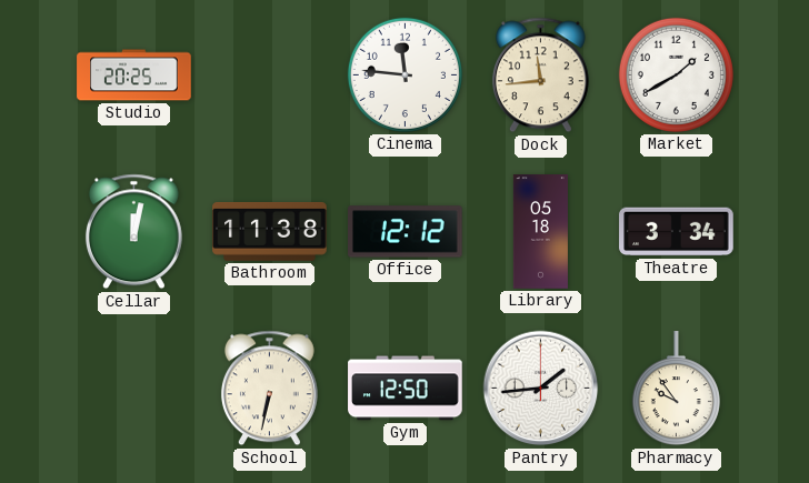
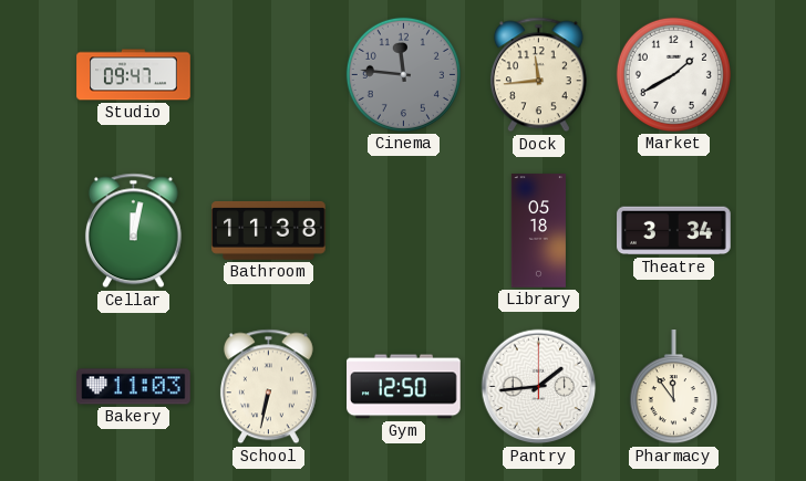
Studio: 20:25 -> 09:47 (134, 75)
Cinema dial: white -> grey (403, 74)
Office: 12:12 -> none (406, 232)
Bakery: none -> 11:03 (134, 387)
Pharmacy: 9:54 -> 11:54 (673, 387)
